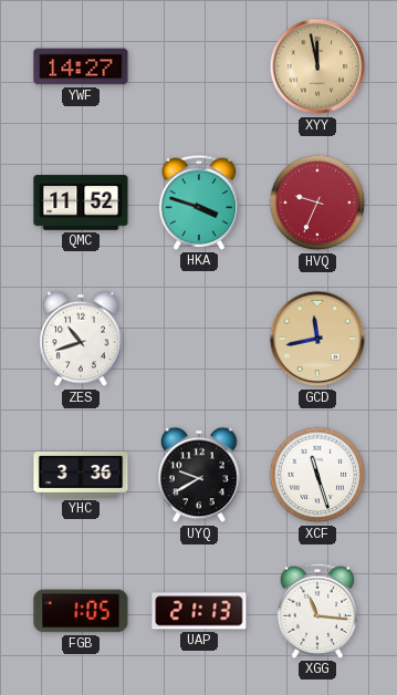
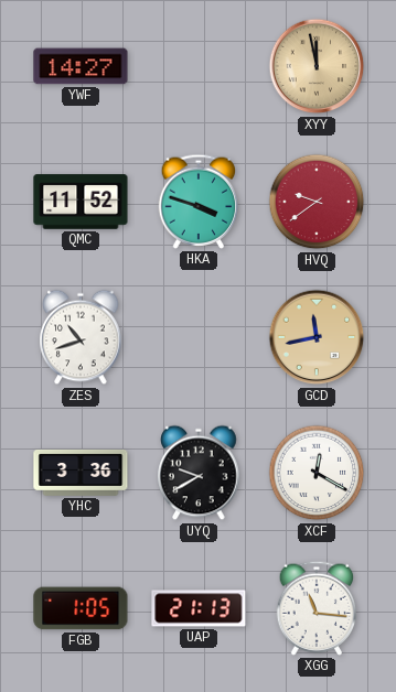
HVQ: 9:34 -> 9:39 (317, 202)
XCF: 11:27 -> 12:20 (317, 473)
